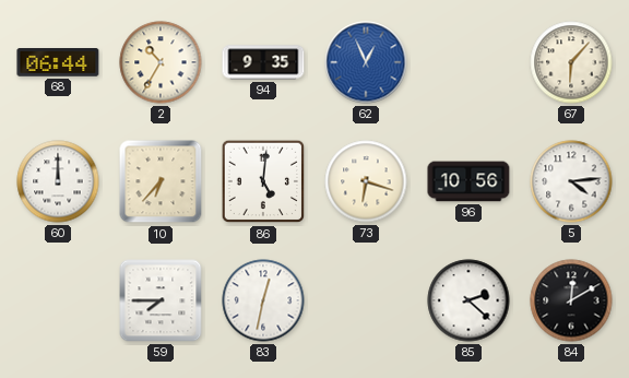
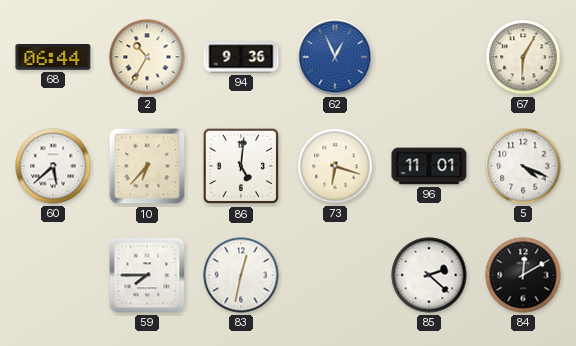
94: 9:35 -> 9:36 (241, 57)
67: 6:07 -> 6:05 (523, 57)
60: 12:00 -> 5:38 (53, 166)
96: 10:56 -> 11:01 (429, 166)
5: 4:14 -> 4:19 (523, 166)
